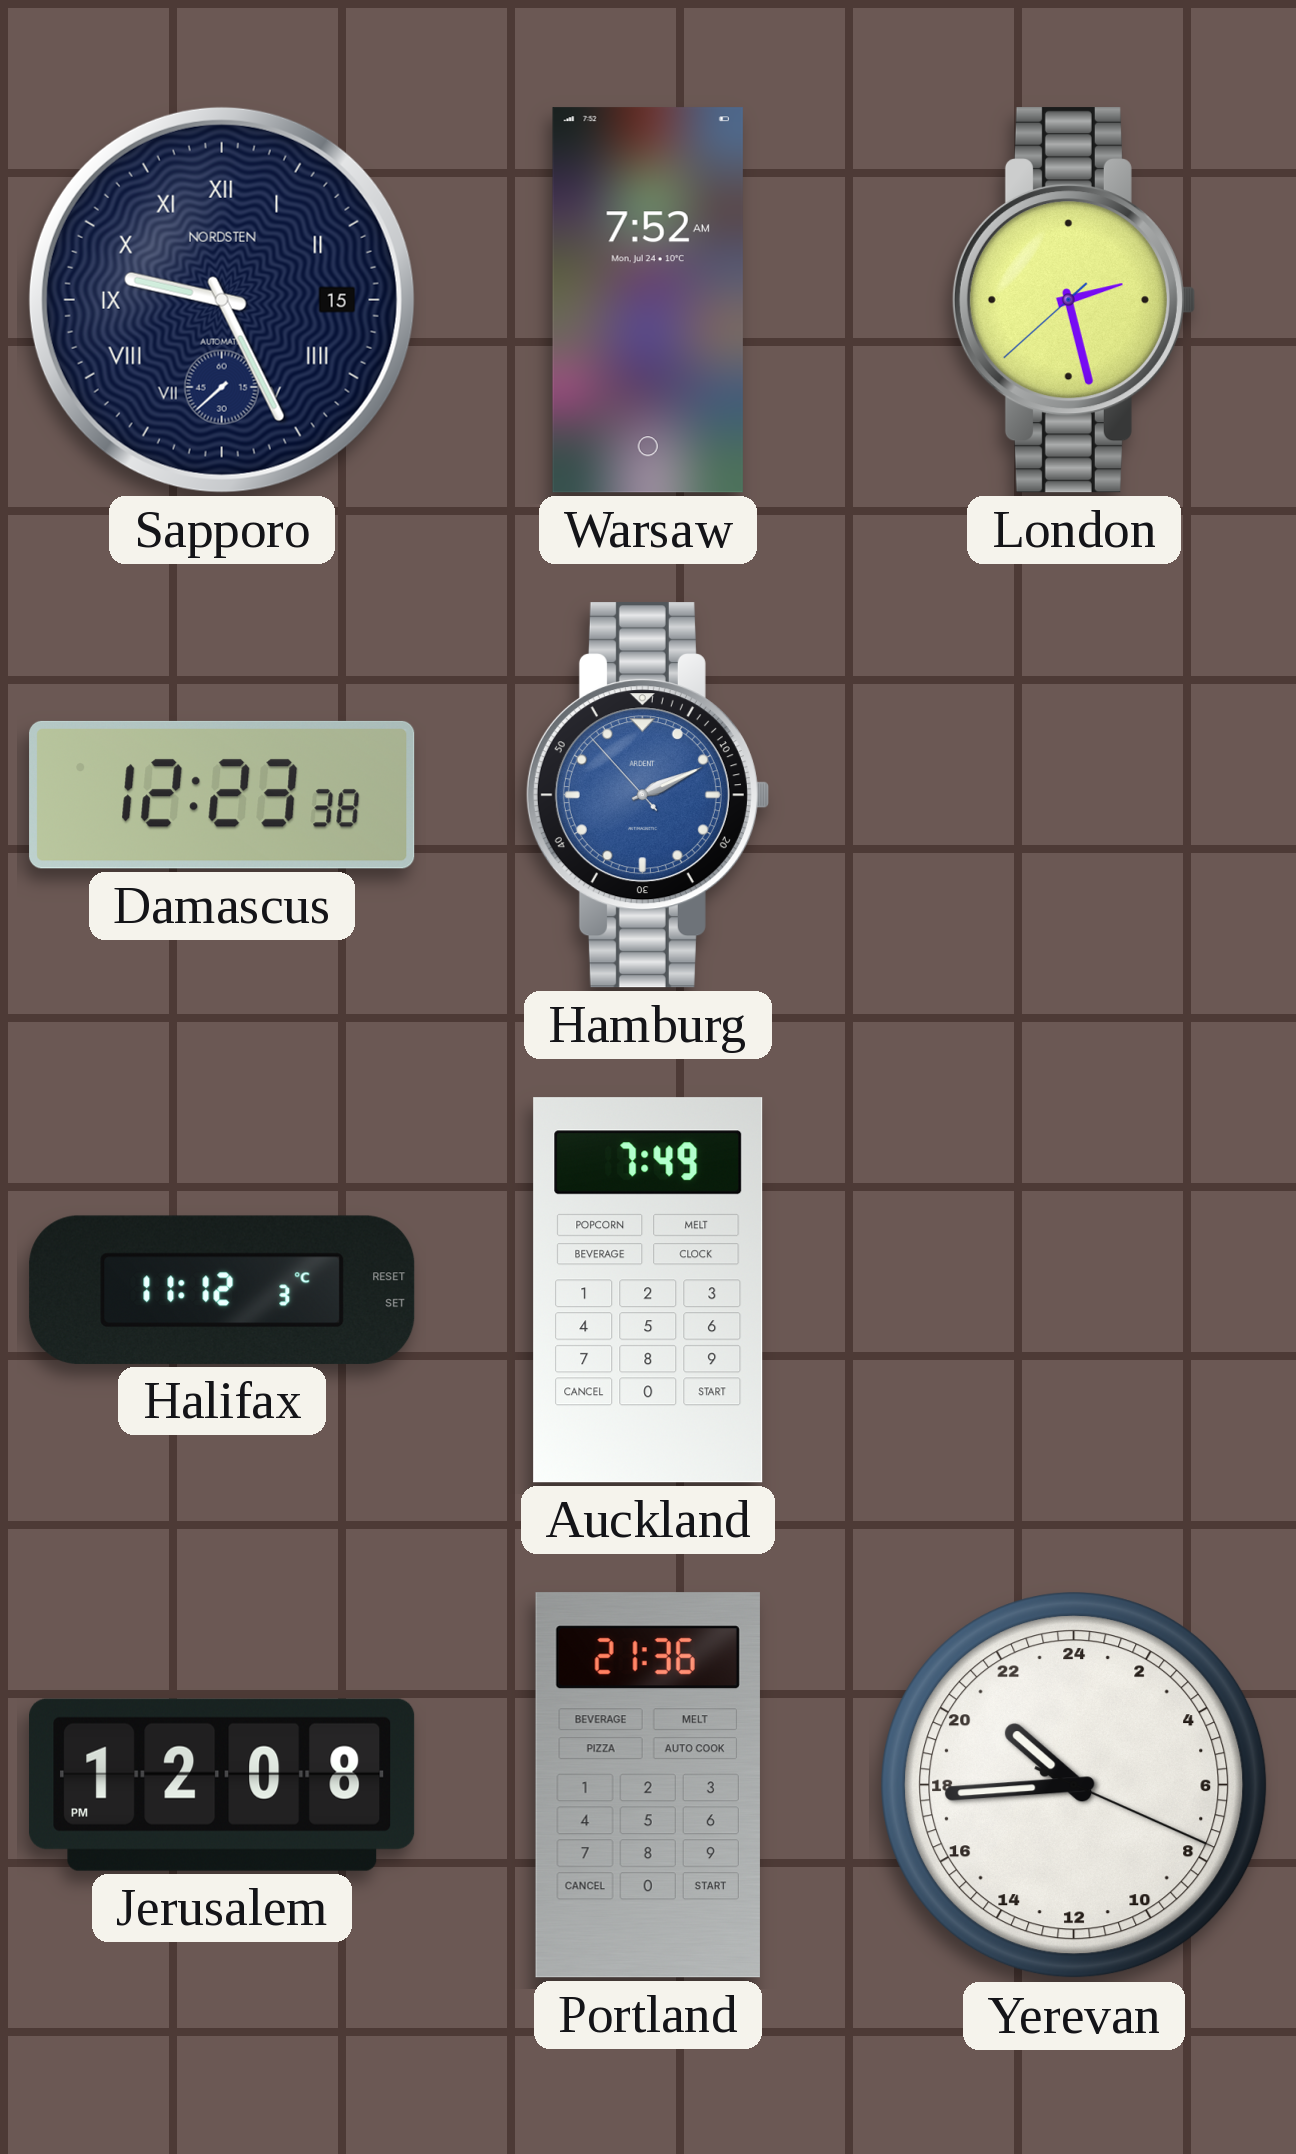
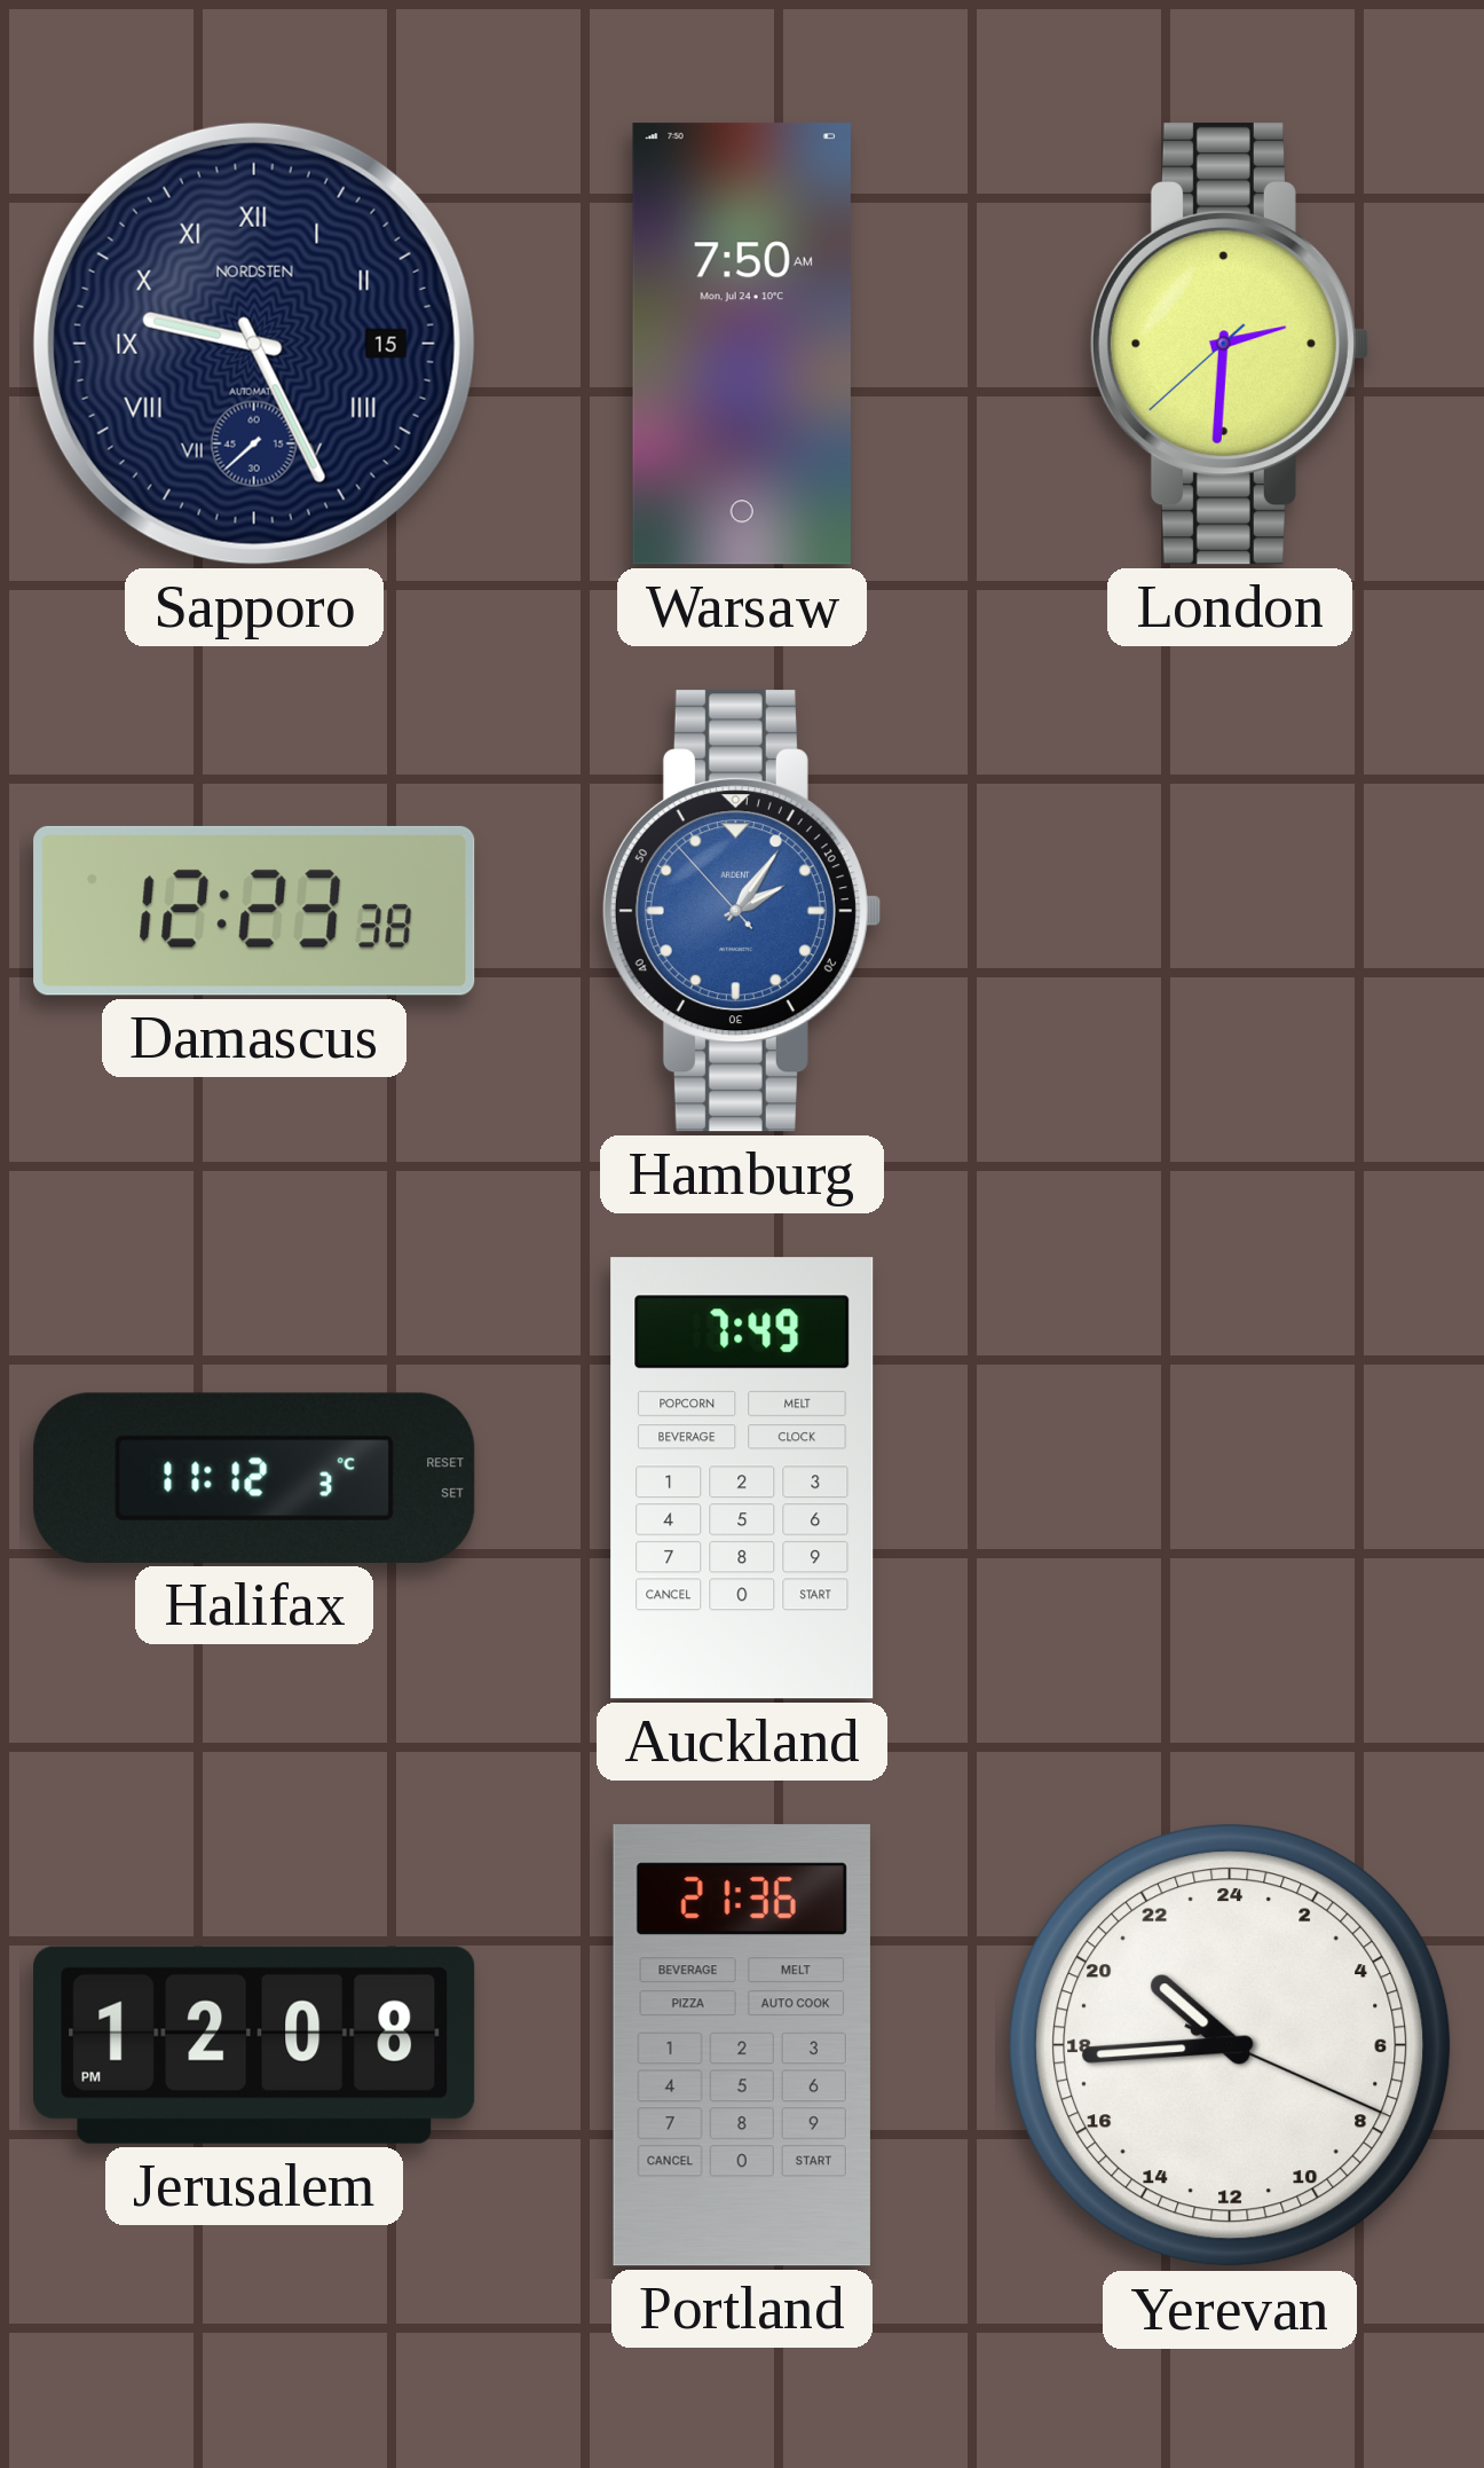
Warsaw: 7:52 -> 7:50 (742, 344)
London: 2:27 -> 2:30 (1229, 344)
Hamburg: 2:10 -> 2:05 (741, 911)
